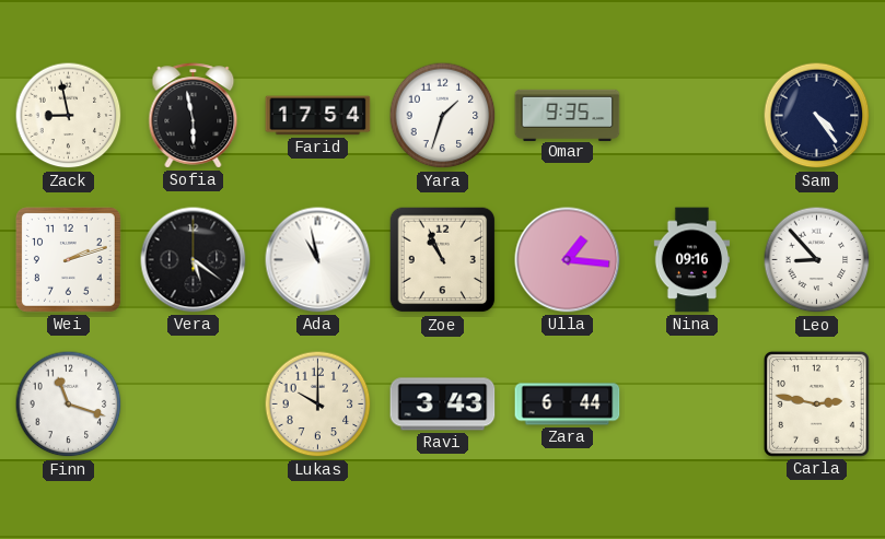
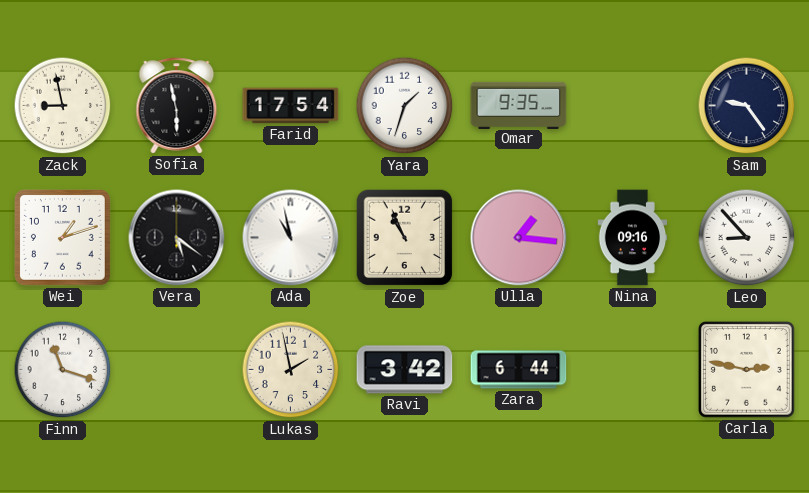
Sam: 4:24 -> 9:24 (747, 106)
Wei: 2:12 -> 1:12 (62, 237)
Lukas: 10:00 -> 1:58 (291, 370)
Ravi: 3:43 -> 3:42 (405, 370)
